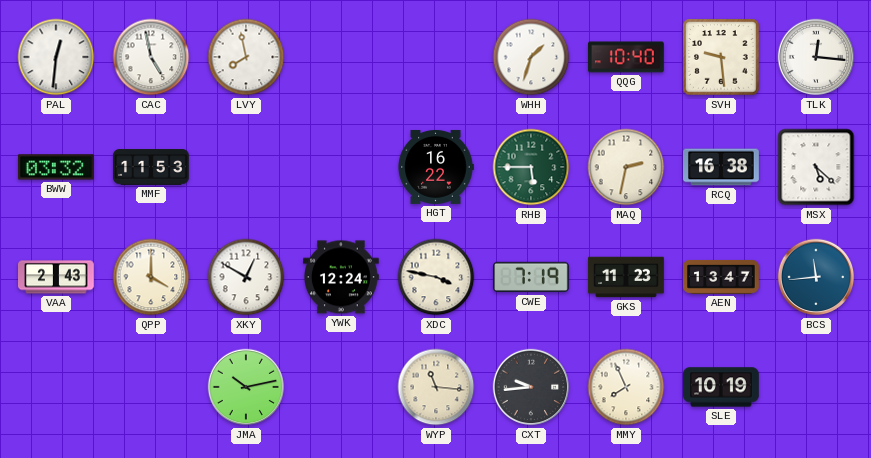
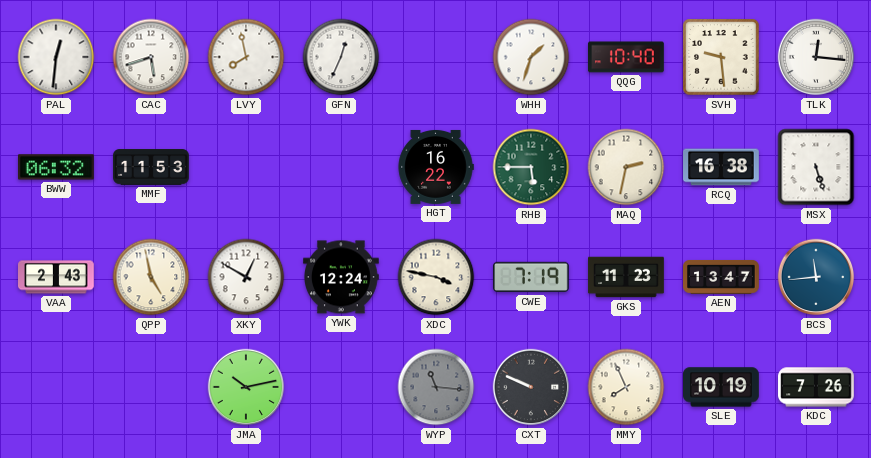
CAC: 4:58 -> 5:42 (151, 57)
GFN: none -> 12:34 (341, 57)
BWW: 03:32 -> 06:32 (57, 167)
MSX: 5:22 -> 5:27 (816, 167)
QPP: 4:00 -> 4:58 (151, 277)
WYP dial: cream -> grey (436, 387)
CXT: 9:44 -> 9:49 (531, 387)
KDC: none -> 7:26 (816, 387)
